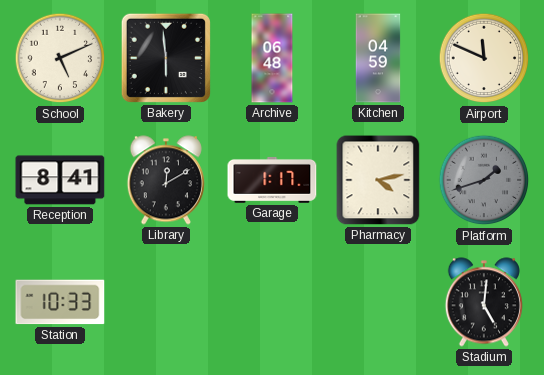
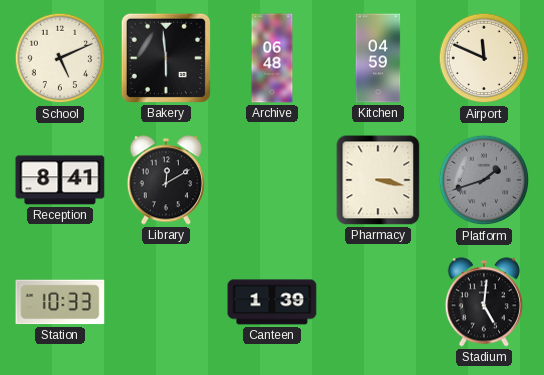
Garage: 1:17 -> none (272, 180)
Pharmacy: 4:13 -> 3:17 (378, 180)
Canteen: none -> 1:39 (272, 302)
